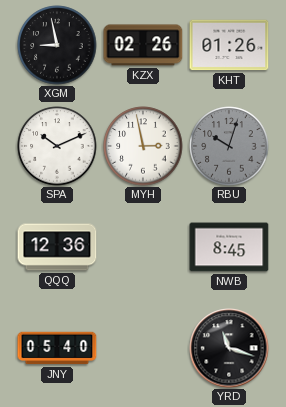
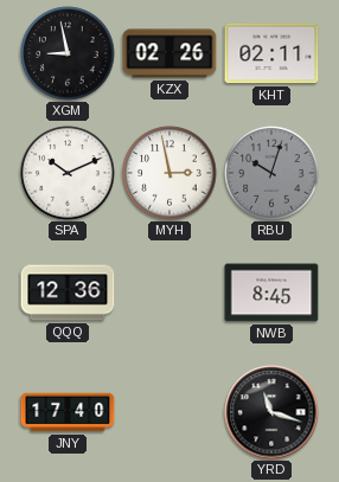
KHT: 01:26 -> 02:11 (271, 53)
JNY: 05:40 -> 17:40 (68, 412)
